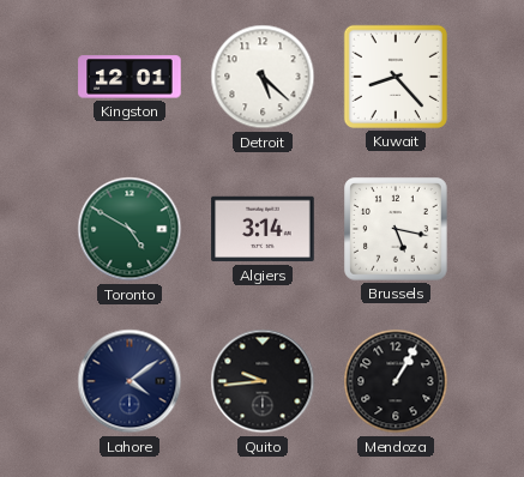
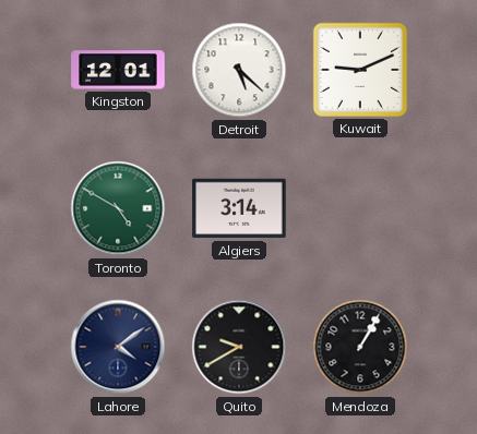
Kuwait: 8:23 -> 9:11 (360, 70)
Brussels: 5:17 -> none (396, 229)
Quito: 9:44 -> 9:40 (239, 347)
